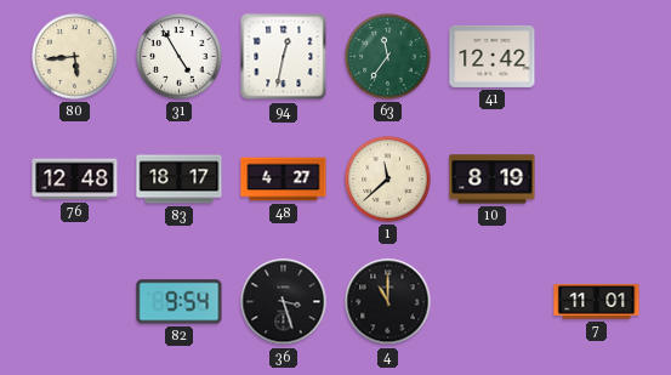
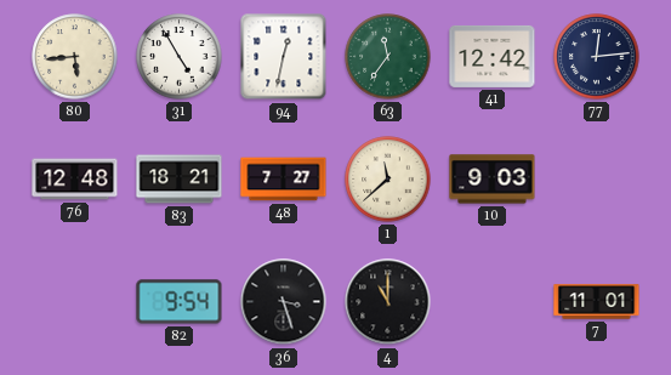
77: none -> 12:14 (597, 57)
83: 18:17 -> 18:21 (180, 180)
48: 4:27 -> 7:27 (284, 180)
10: 8:19 -> 9:03 (493, 180)
